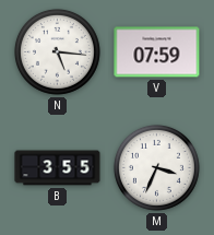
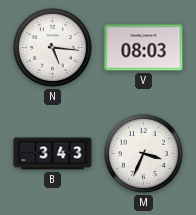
V: 07:59 -> 08:03 (144, 48)
B: 3:55 -> 3:43 (53, 154)
